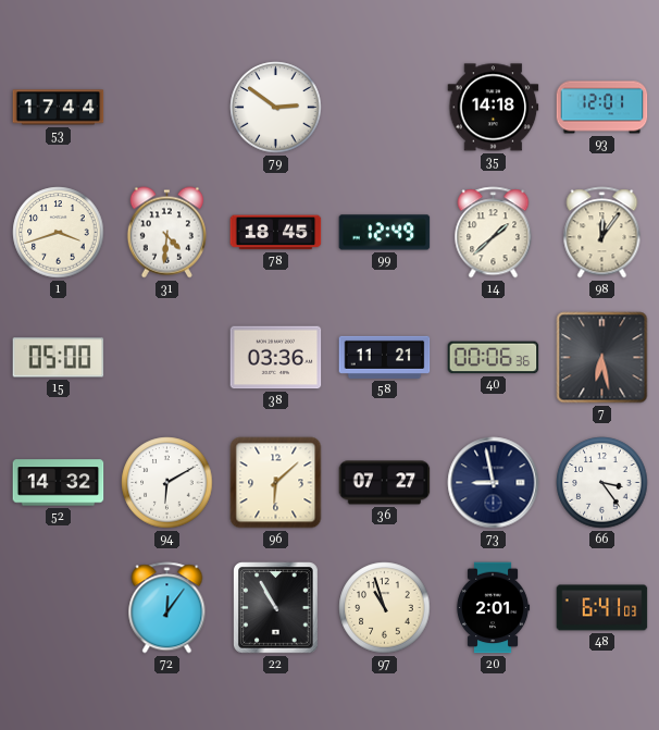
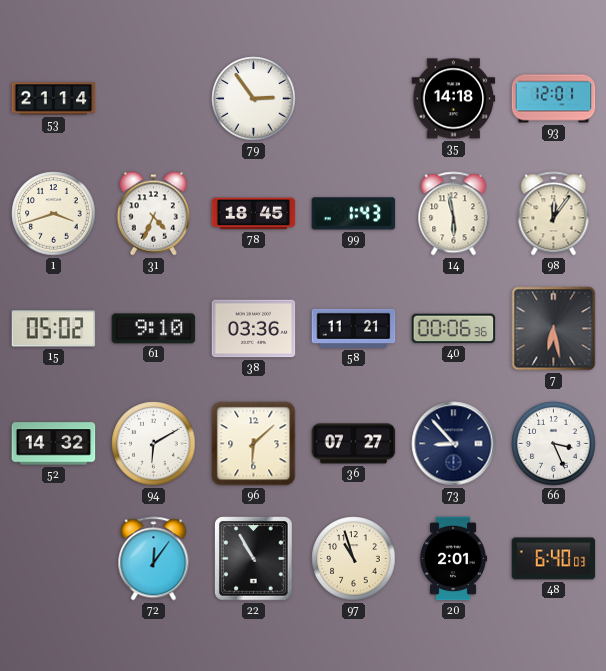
53: 17:44 -> 21:14 (54, 99)
79: 2:51 -> 2:54 (254, 99)
31: 4:31 -> 4:34 (153, 214)
99: 12:49 -> 1:43 (354, 214)
14: 1:38 -> 5:58 (454, 214)
15: 05:00 -> 05:02 (54, 329)
61: none -> 9:10 (154, 329)
73: 8:58 -> 8:53 (454, 444)
66: 3:24 -> 3:26 (554, 444)
48: 6:41 -> 6:40 (554, 559)
